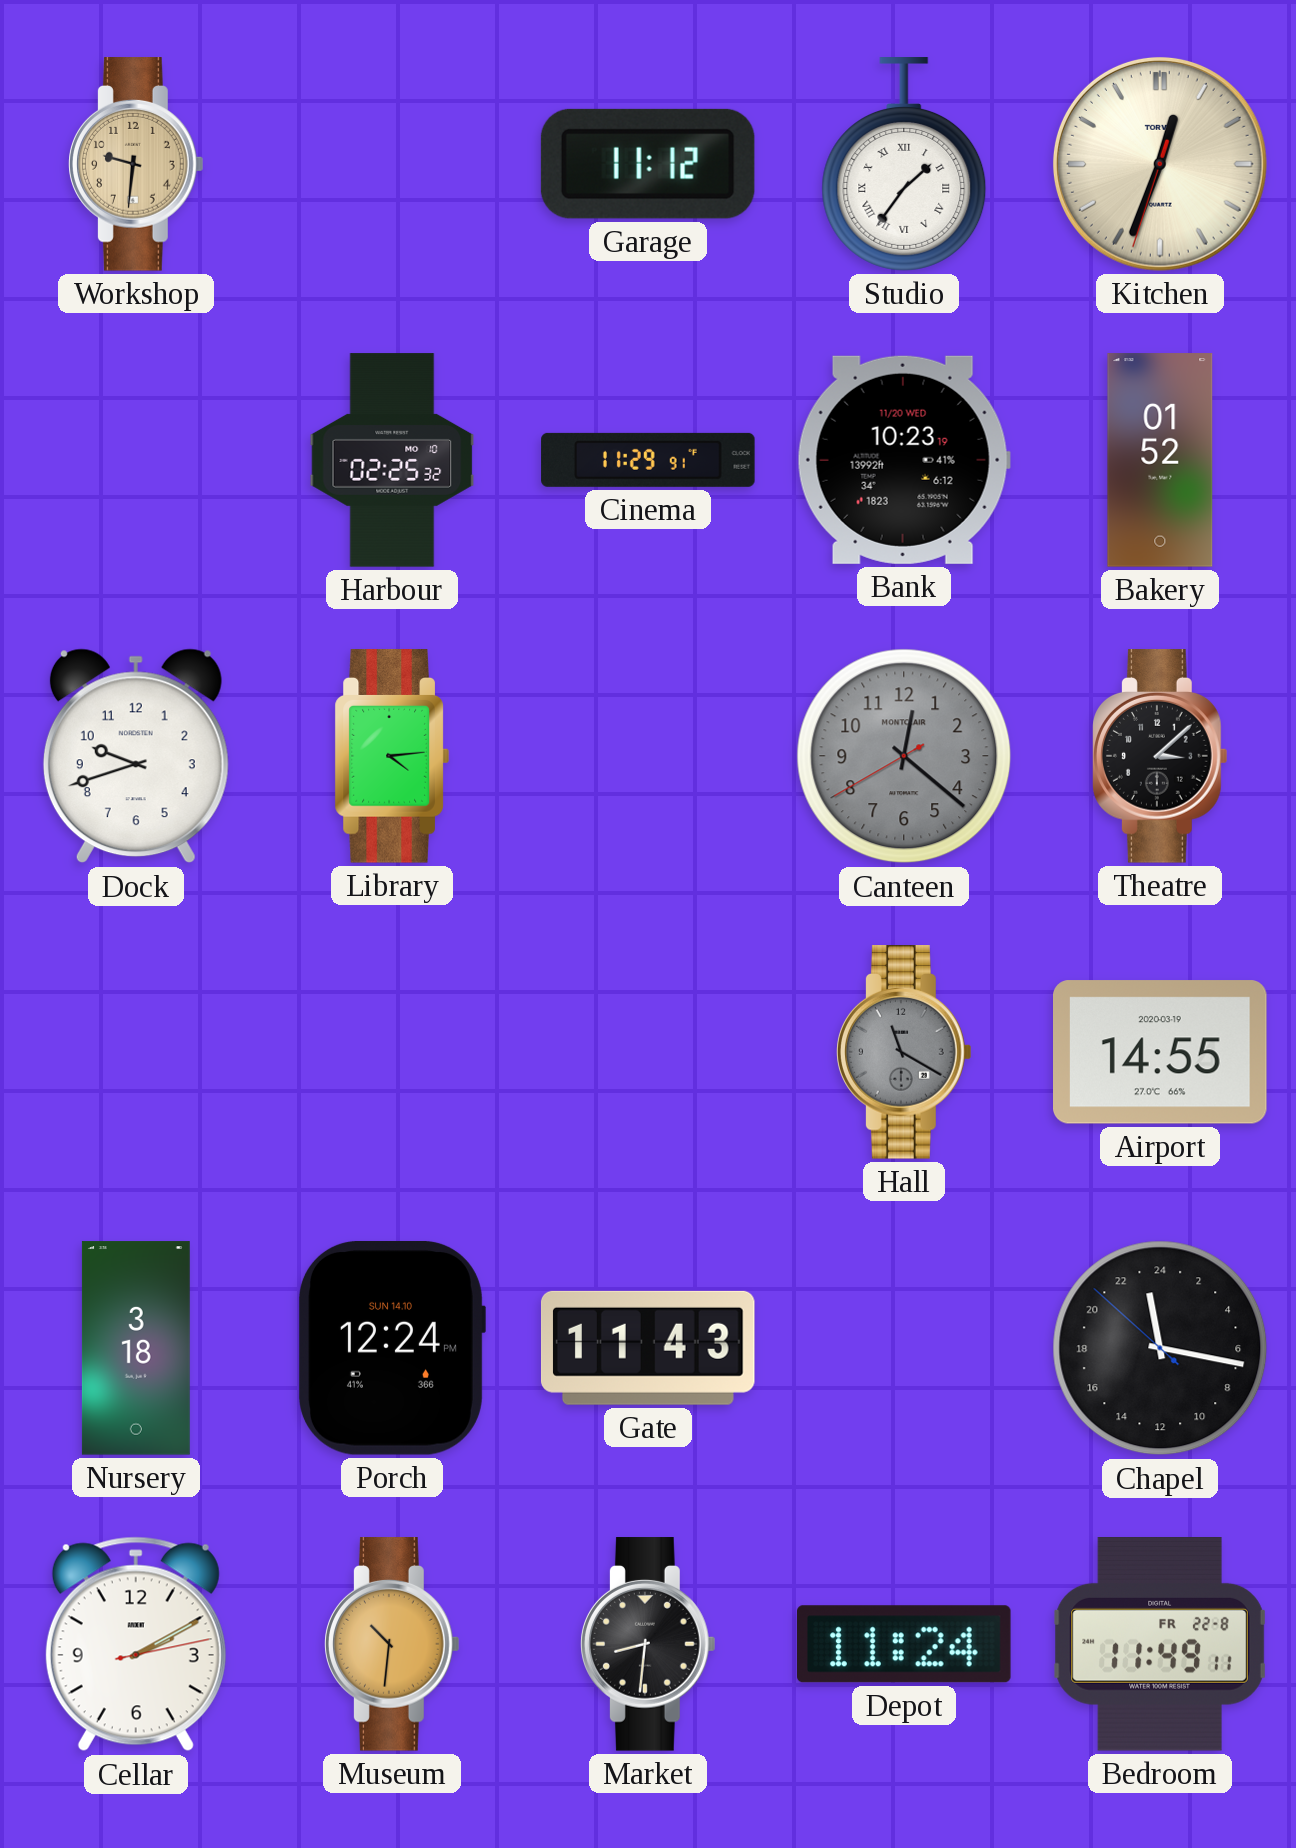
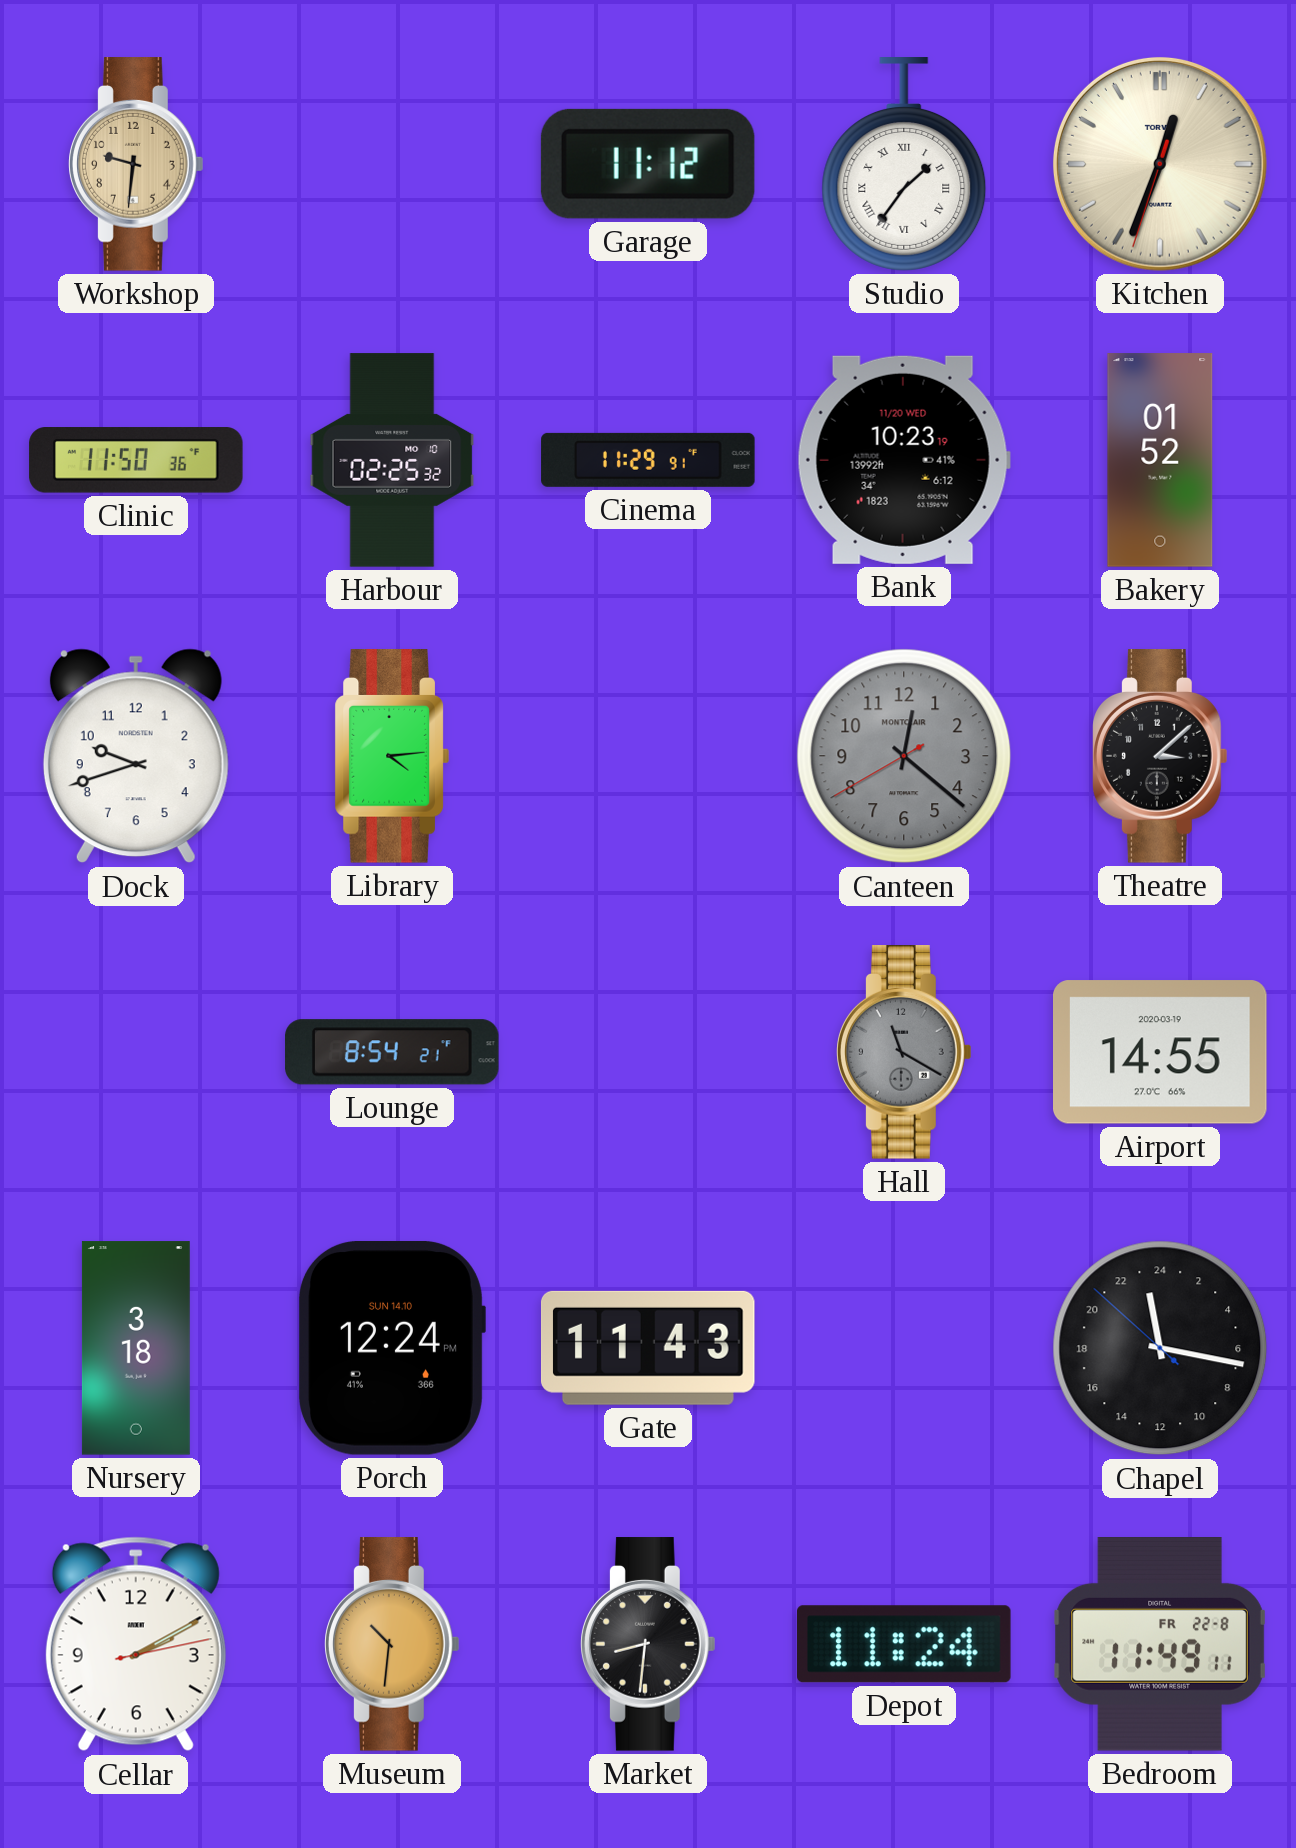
Clinic: none -> 11:50 (136, 460)
Lounge: none -> 8:54 (392, 1052)
